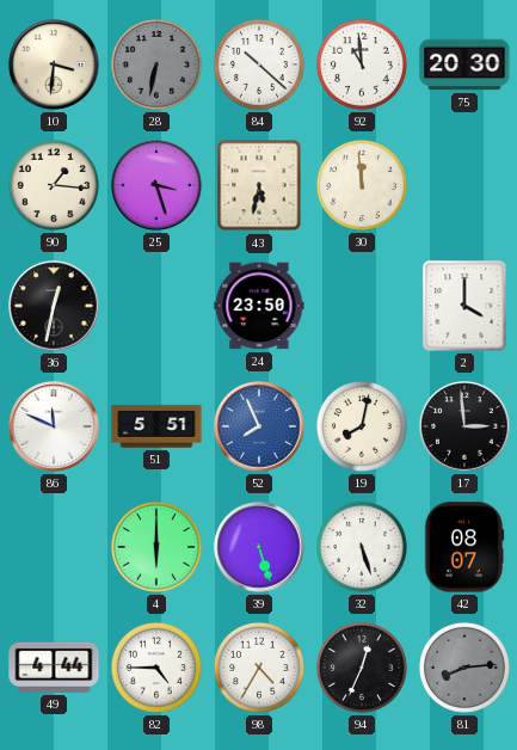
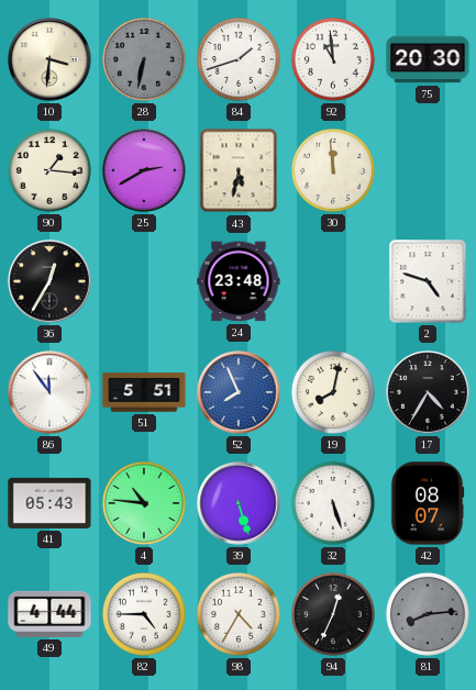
84: 10:22 -> 1:42 (239, 59)
25: 3:27 -> 2:40 (144, 170)
36: 12:32 -> 12:35 (49, 281)
24: 23:50 -> 23:48 (239, 281)
2: 4:00 -> 4:48 (428, 281)
86: 11:49 -> 11:54 (49, 392)
17: 2:59 -> 4:35 (428, 392)
41: none -> 05:43 (49, 503)
4: 6:00 -> 10:46 (144, 503)
